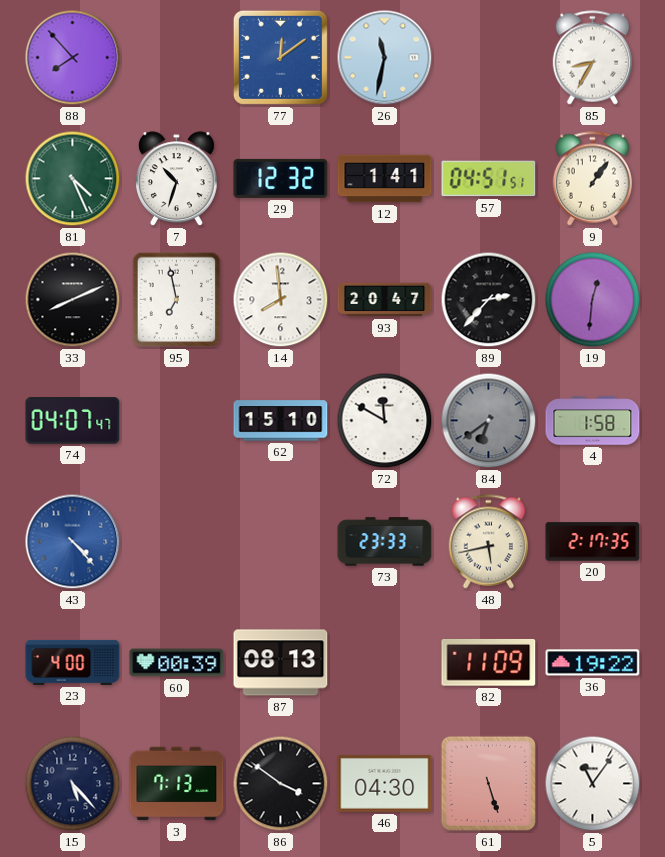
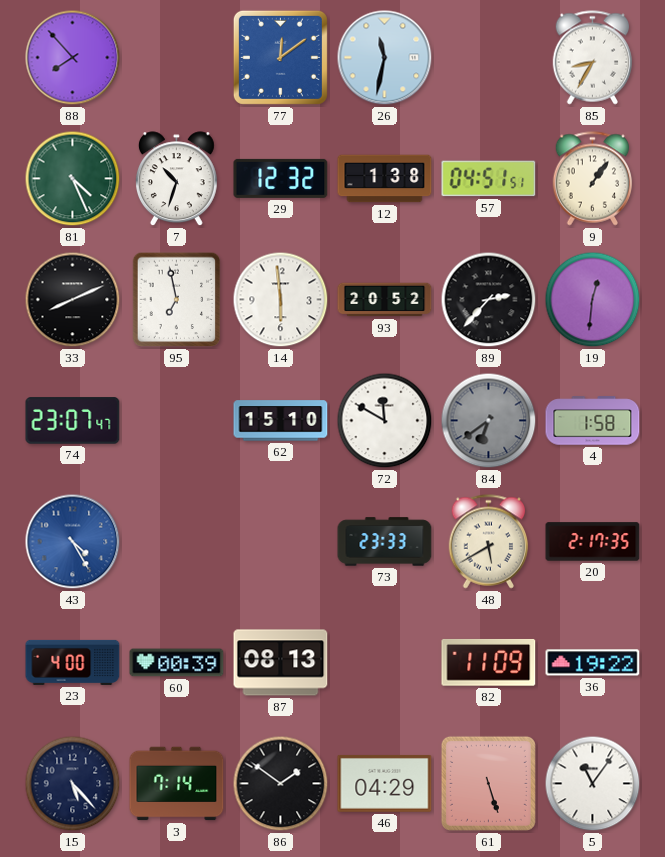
12: 1:41 -> 1:38 (385, 179)
14: 7:59 -> 5:59 (281, 300)
93: 20:47 -> 20:52 (385, 300)
74: 04:07 -> 23:07 (73, 421)
43: 4:23 -> 4:25 (73, 542)
48: 5:43 -> 5:40 (489, 542)
3: 7:13 -> 7:14 (177, 784)
86: 3:51 -> 1:51 (281, 784)
46: 04:30 -> 04:29 (385, 783)
